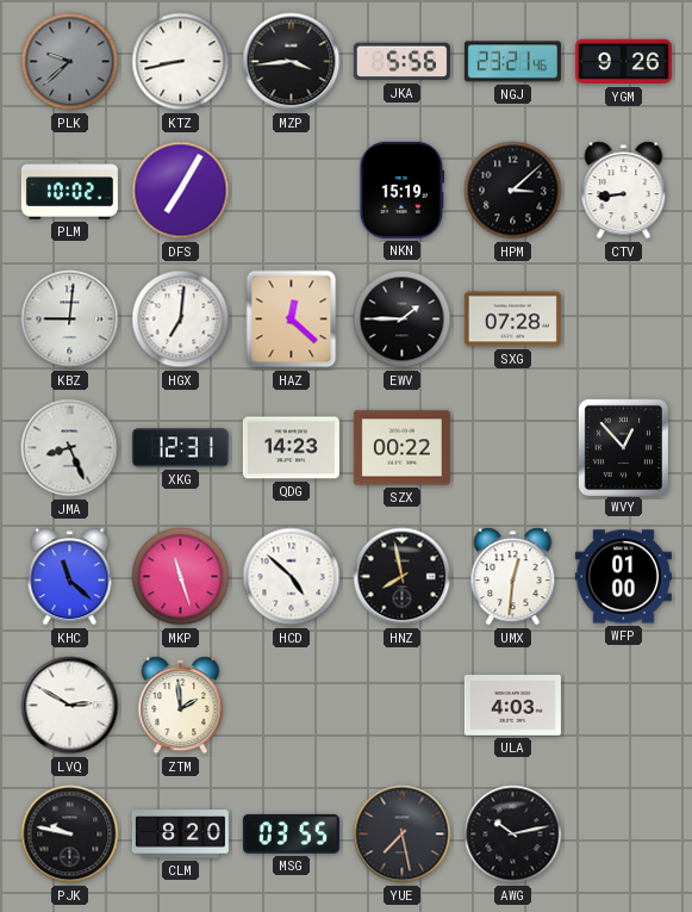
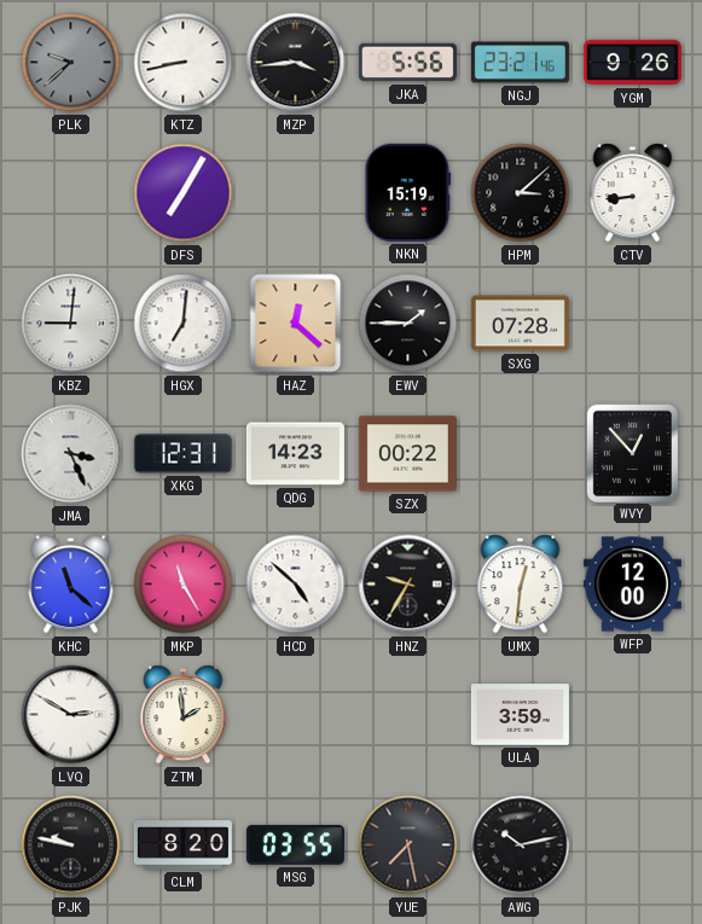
PLM: 10:02 -> none (69, 190)
JMA: 8:26 -> 3:26 (71, 454)
MKP: 11:27 -> 11:25 (184, 585)
HNZ: 7:58 -> 9:35 (408, 585)
WFP: 01:00 -> 12:00 (632, 585)
ULA: 4:03 -> 3:59 (520, 715)
